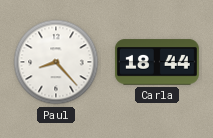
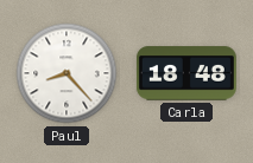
Carla: 18:44 -> 18:48 (186, 73)
